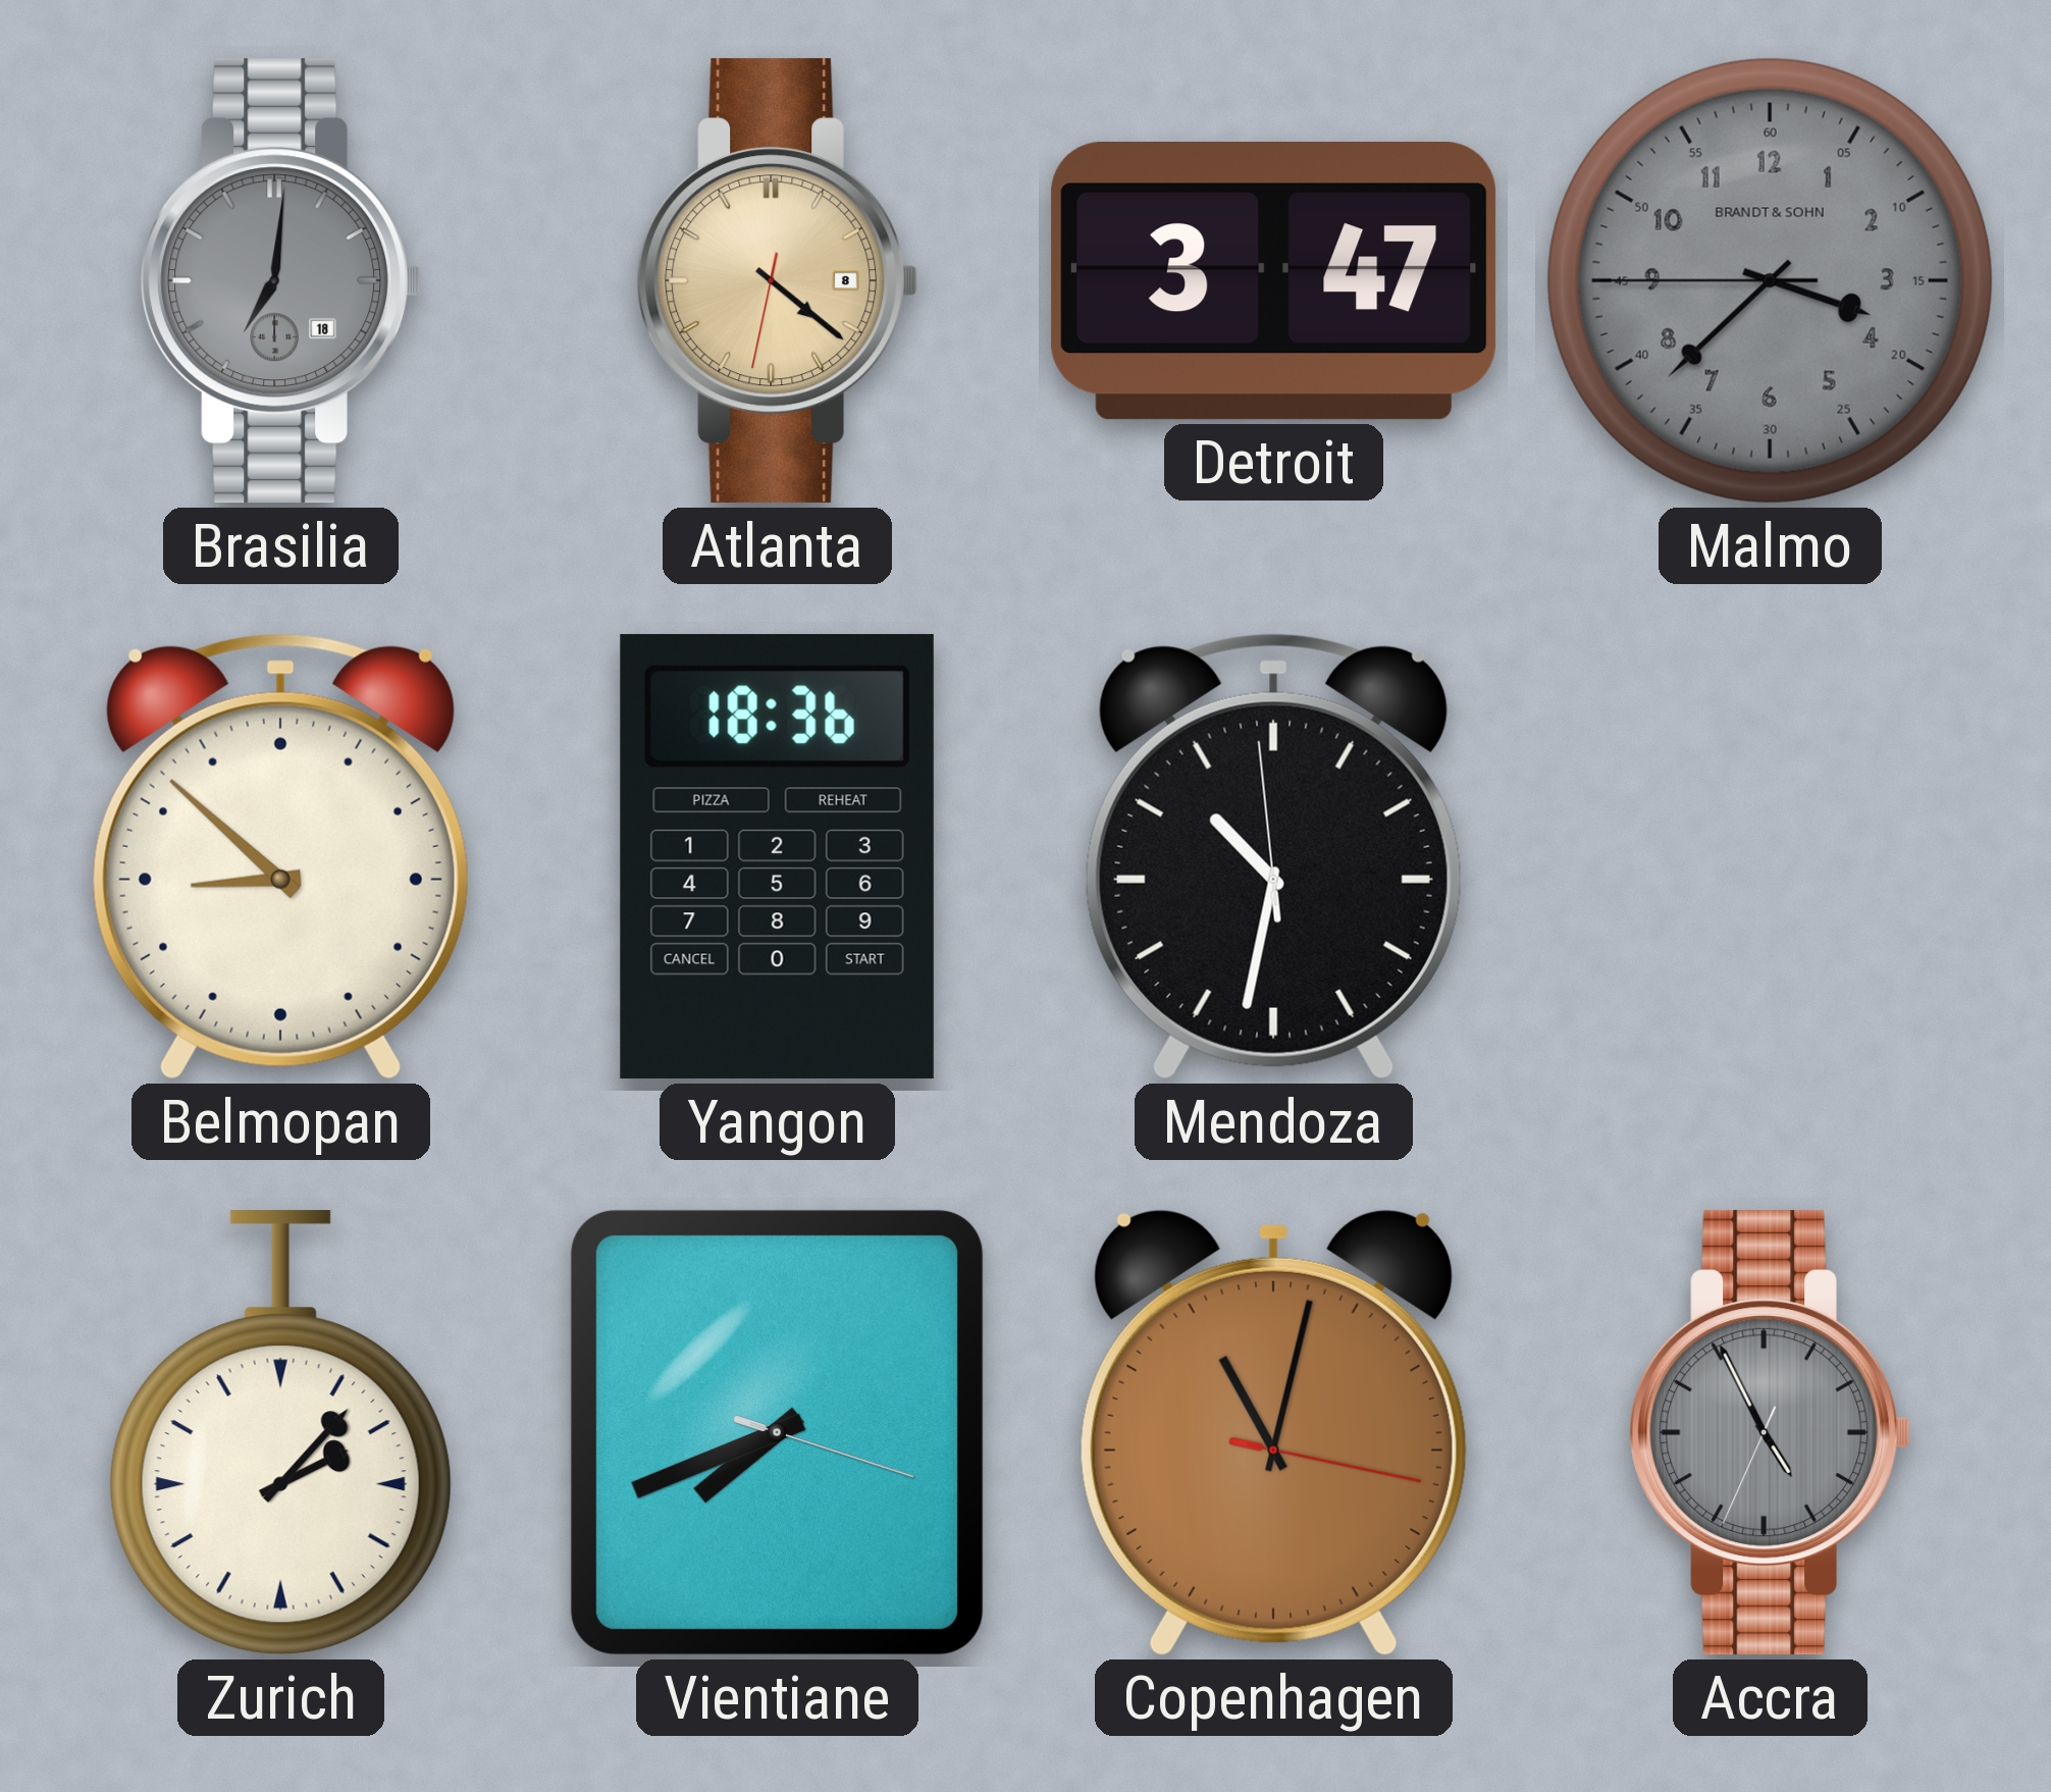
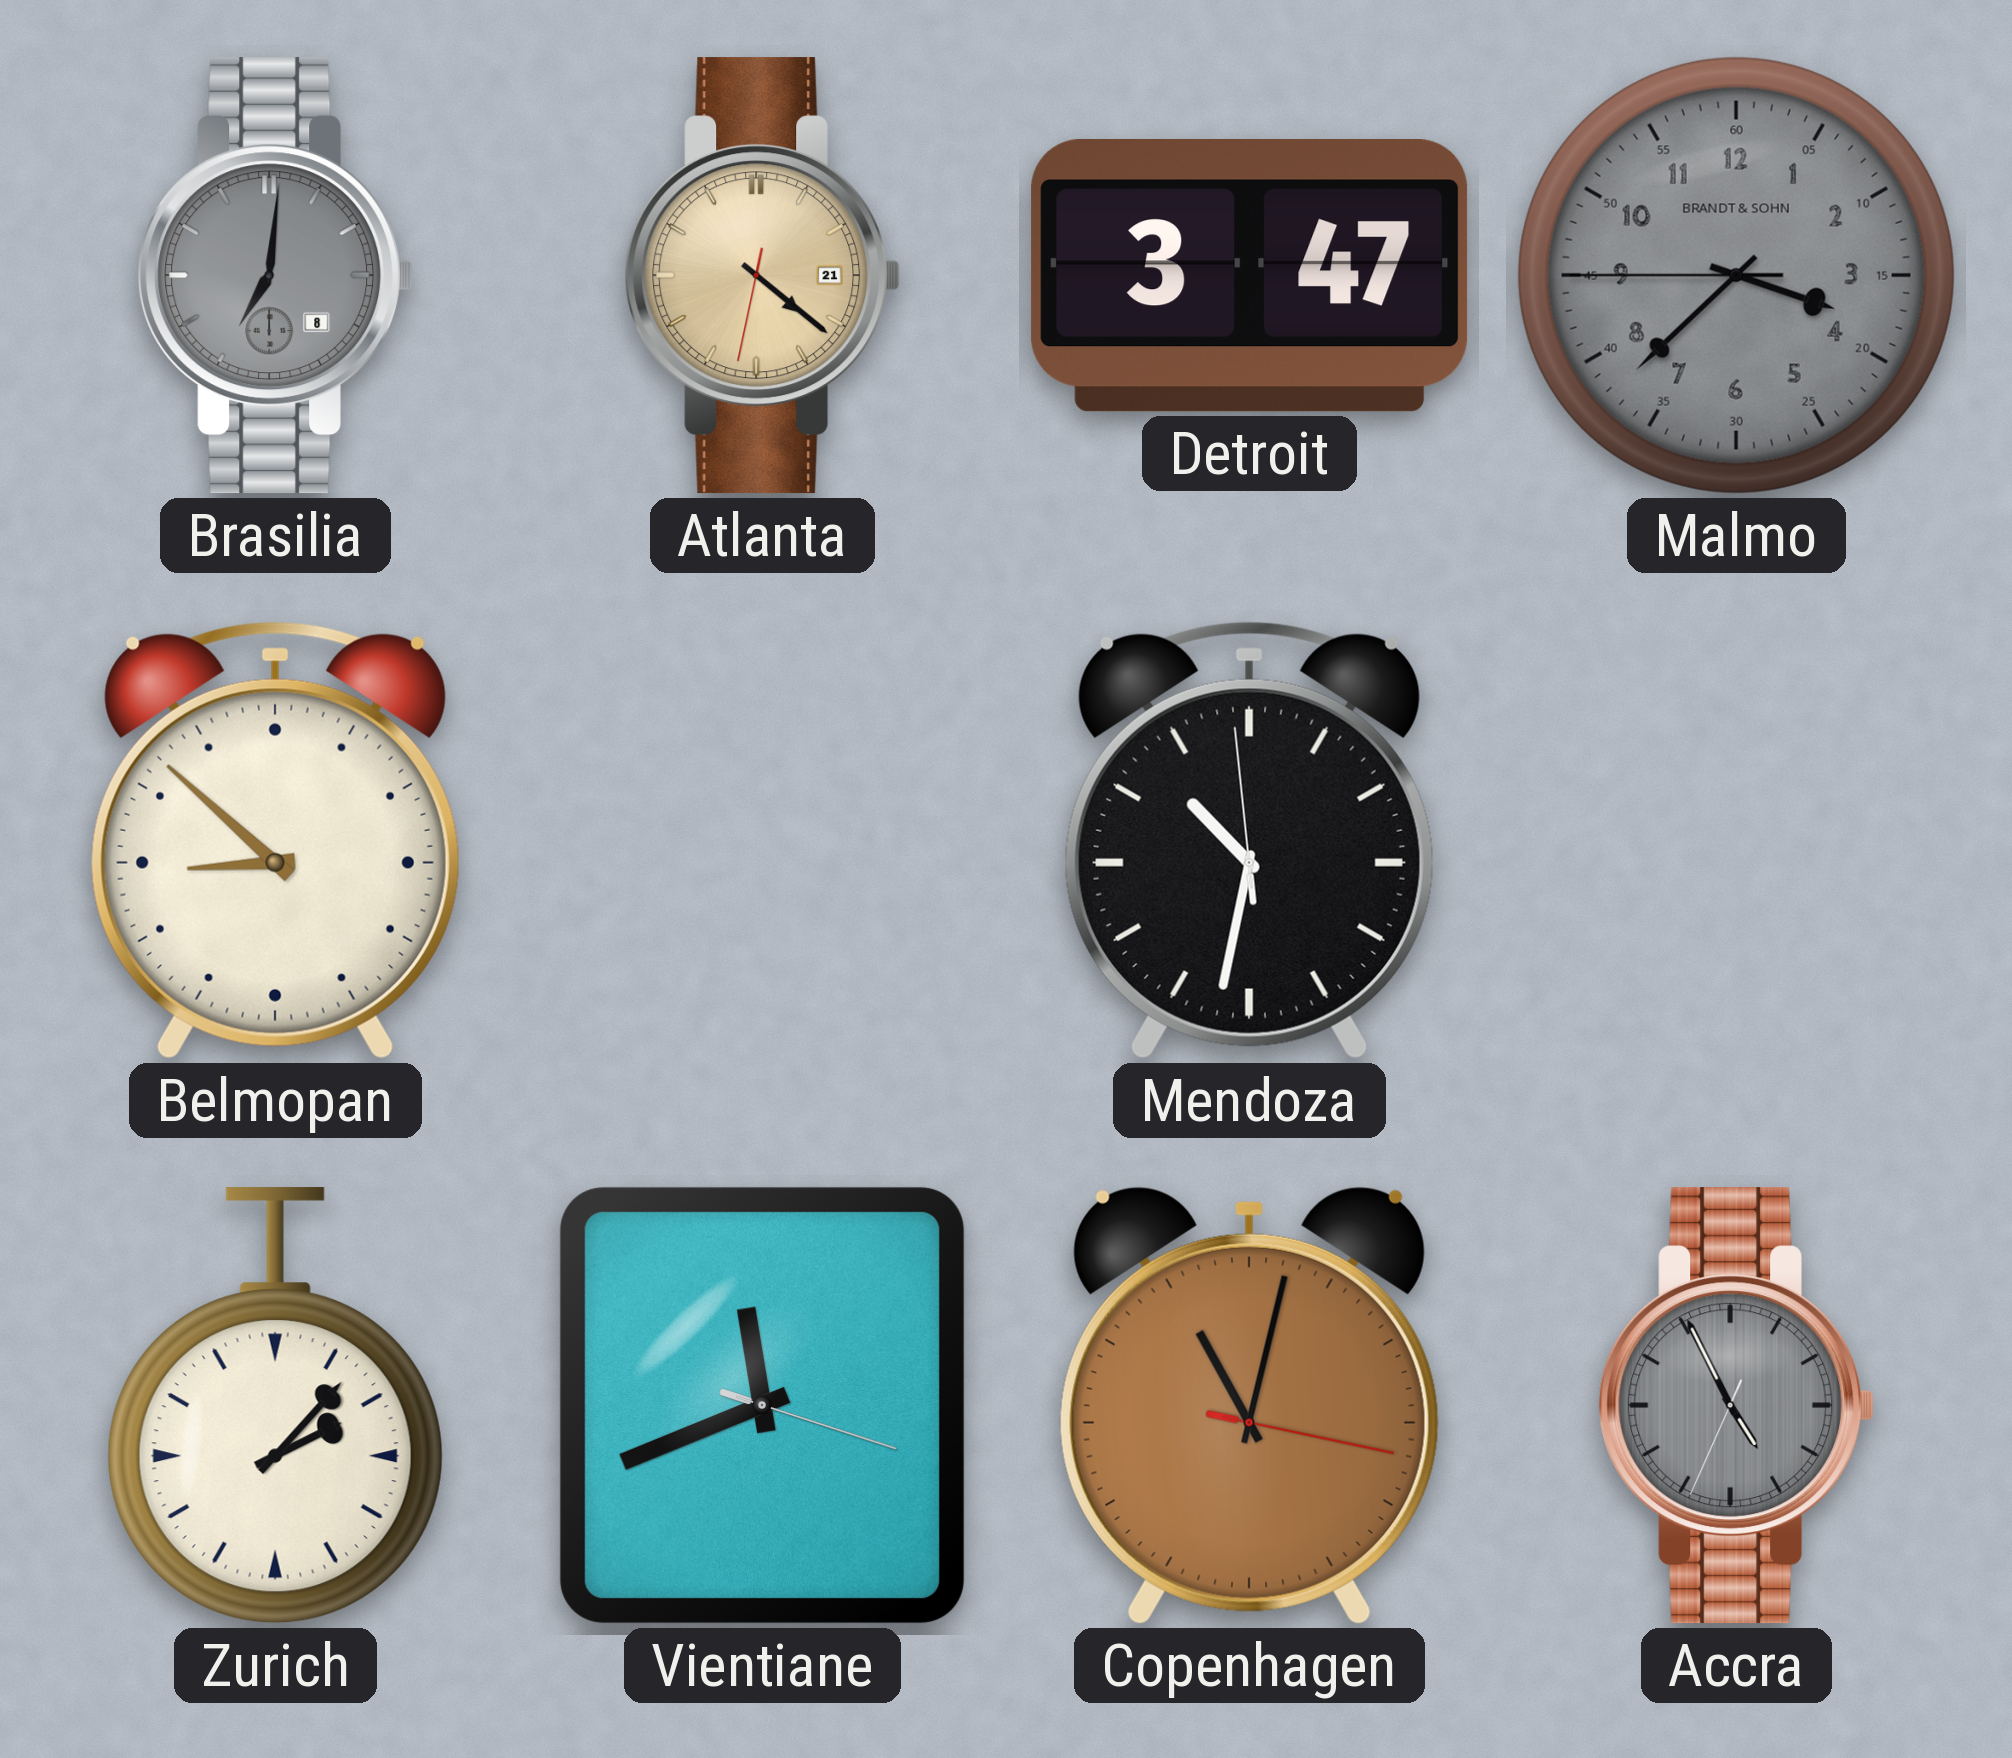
Brasilia date: 18 -> 8 (276, 276)
Atlanta date: 8 -> 21 (763, 276)
Yangon: 18:36 -> none (777, 857)
Vientiane: 7:41 -> 11:41 (762, 1405)
